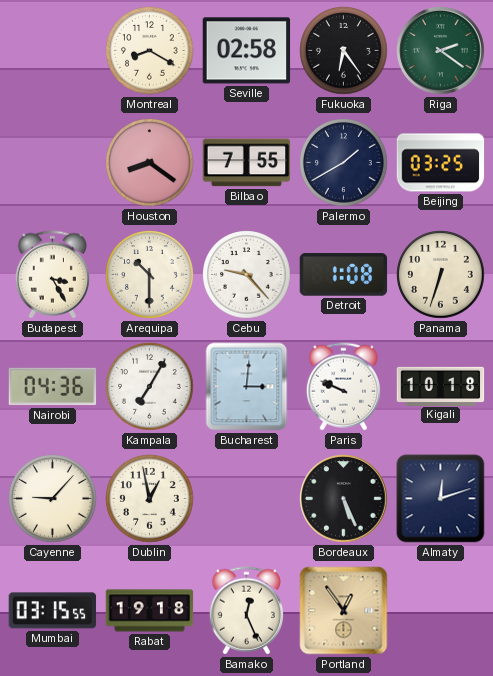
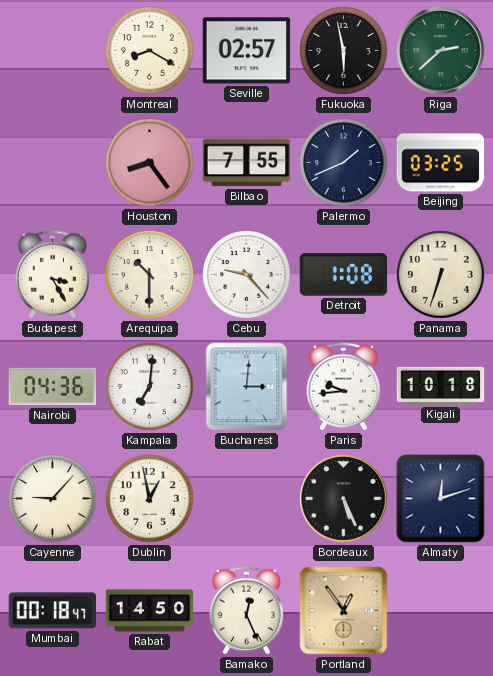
Seville: 02:58 -> 02:57 (247, 51)
Fukuoka: 6:24 -> 5:58 (344, 51)
Riga: 2:21 -> 2:38 (441, 51)
Houston: 8:21 -> 8:24 (150, 163)
Palermo: 1:40 -> 1:41 (344, 163)
Kampala: 7:05 -> 7:01 (150, 387)
Paris: 9:49 -> 9:44 (343, 387)
Mumbai: 03:15 -> 00:18 (53, 611)
Rabat: 19:18 -> 14:50 (150, 611)
